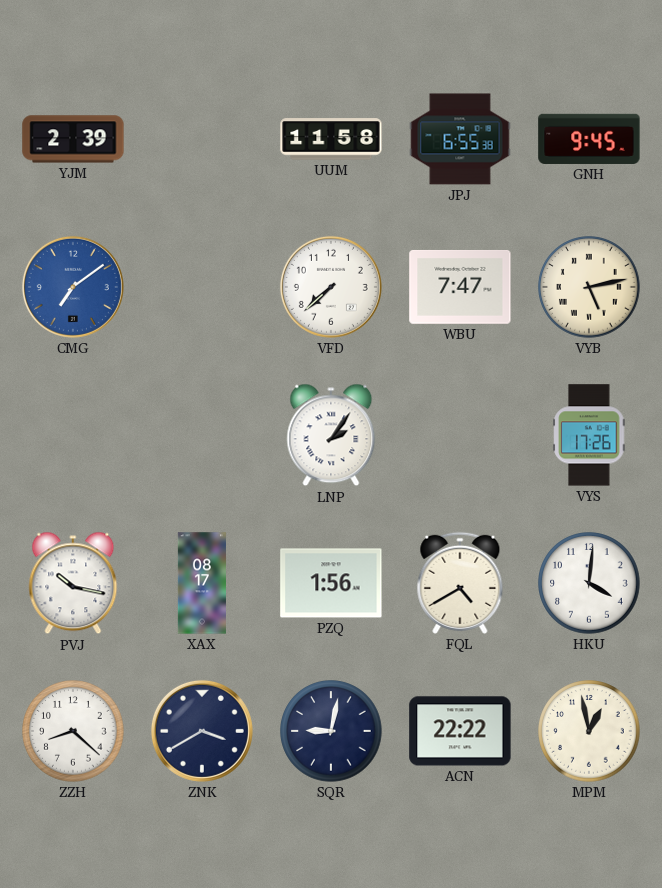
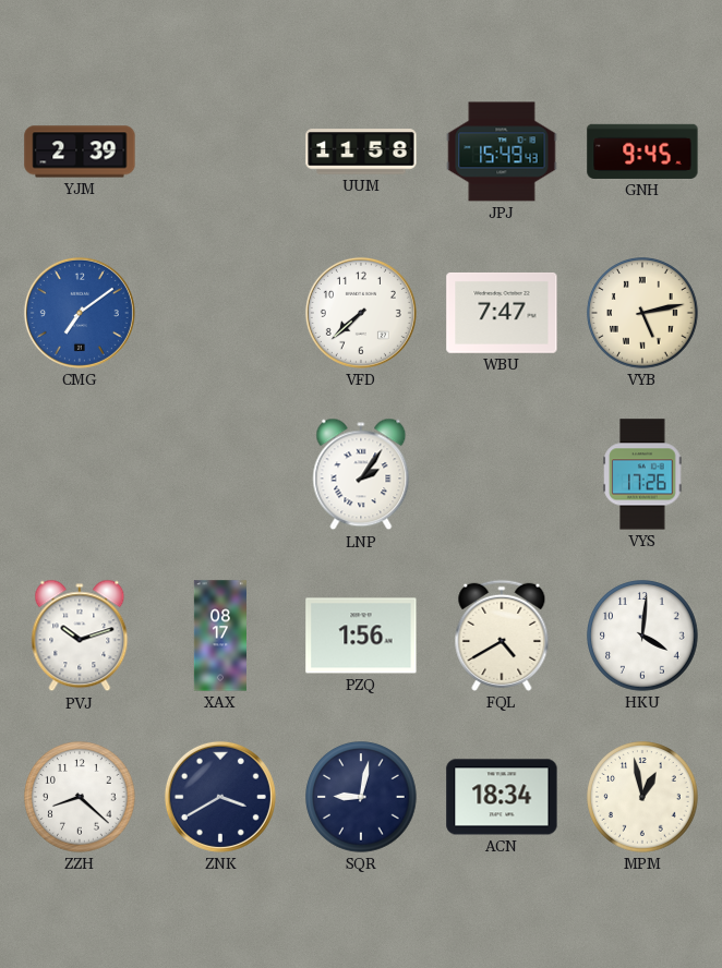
JPJ: 6:55 -> 15:49 (502, 152)
PVJ: 10:17 -> 10:12 (80, 636)
ACN: 22:22 -> 18:34 (502, 797)
